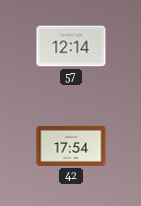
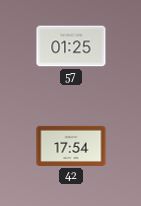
57: 12:14 -> 01:25 (71, 46)
